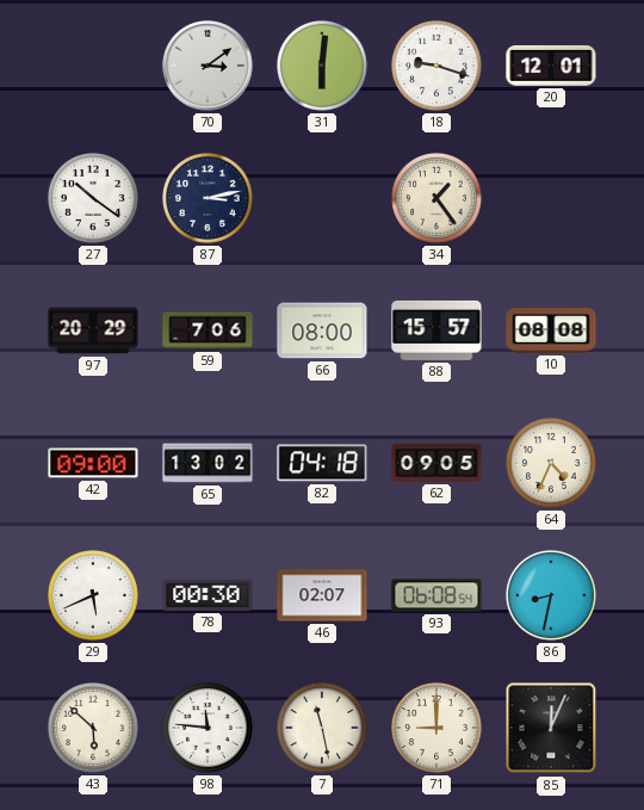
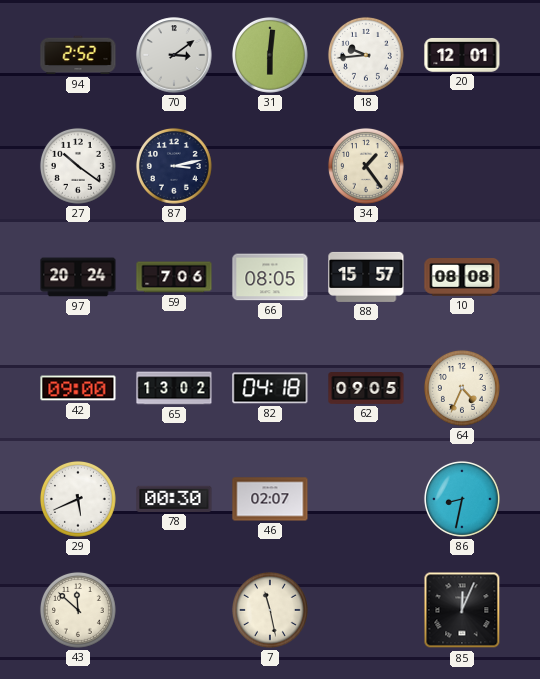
94: none -> 2:52 (78, 55)
18: 9:18 -> 9:44 (366, 55)
97: 20:29 -> 20:24 (78, 277)
66: 08:00 -> 08:05 (270, 277)
93: 06:08 -> none (436, 595)
43: 5:52 -> 11:52 (78, 610)
98: 11:46 -> none (208, 728)
71: 9:00 -> none (436, 728)
